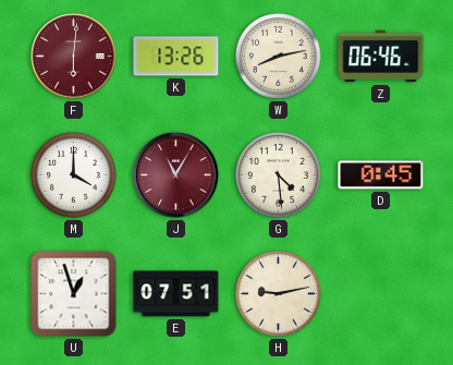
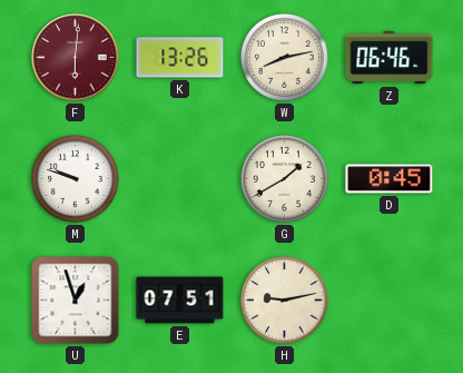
M: 4:00 -> 9:48 (76, 179)
J: 11:05 -> none (176, 175)
G: 4:29 -> 1:40 (285, 179)
